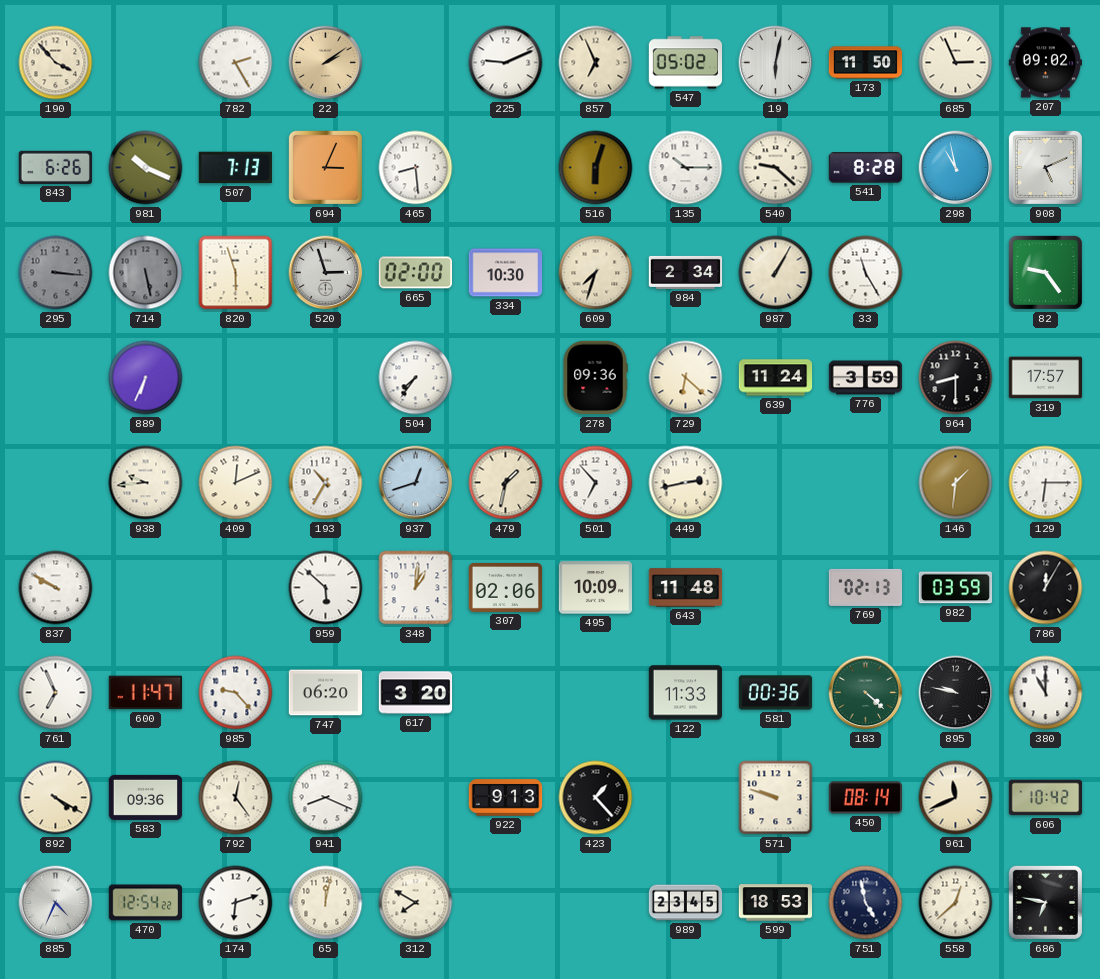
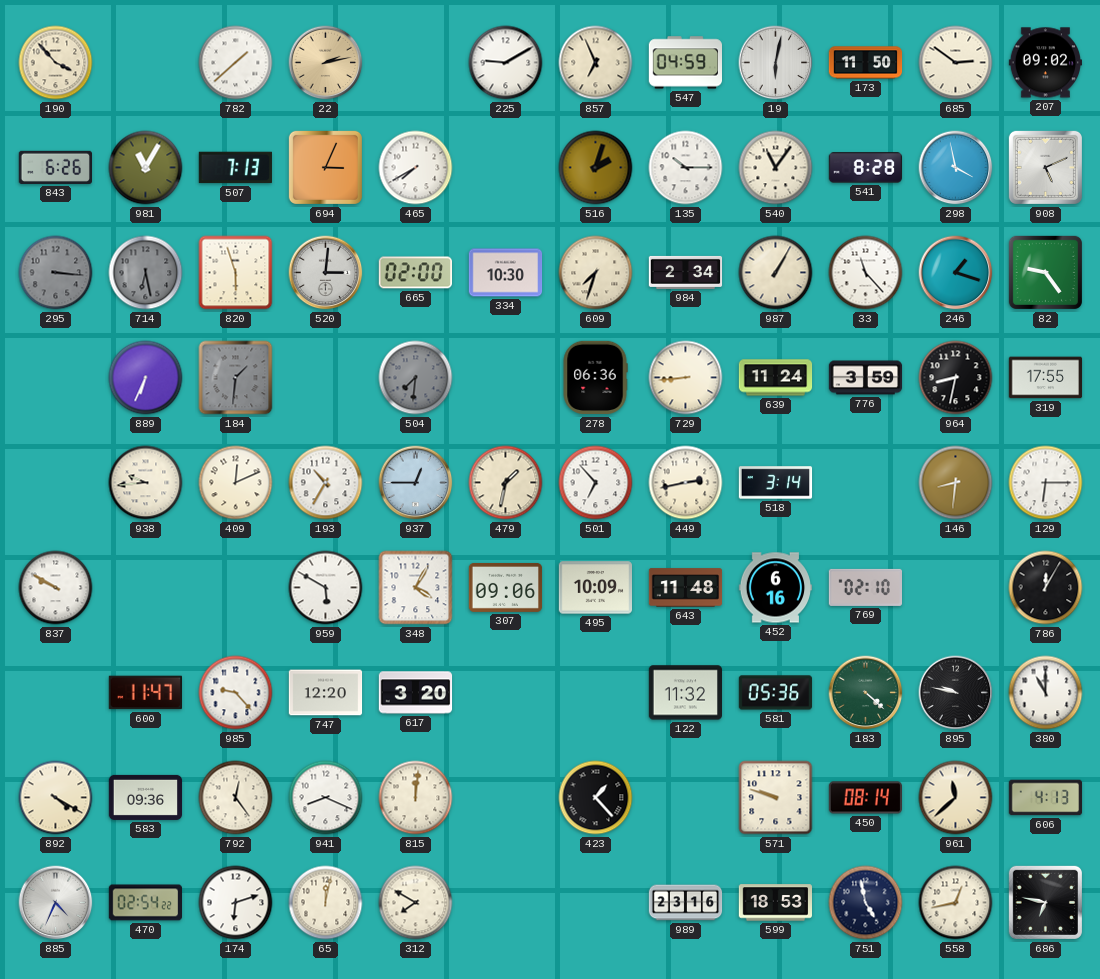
782: 2:25 -> 1:38 (236, 63)
22: 2:09 -> 2:13 (326, 63)
225: 9:11 -> 9:10 (506, 63)
547: 05:02 -> 04:59 (685, 63)
685: 2:56 -> 2:51 (956, 63)
981: 10:19 -> 11:05 (146, 168)
465: 8:29 -> 7:40 (416, 168)
516: 6:03 -> 2:03 (596, 168)
540: 9:22 -> 11:06 (776, 168)
298: 10:58 -> 3:58 (956, 168)
714: 5:28 -> 6:28 (146, 273)
520: 2:57 -> 3:01 (326, 273)
33: 11:25 -> 11:23 (866, 273)
246: none -> 1:18 (956, 273)
184: none -> 1:31 (236, 378)
504: 7:36 -> 7:31 (416, 378)
504 dial: white -> grey (416, 378)
278: 09:36 -> 06:36 (595, 378)
729: 6:22 -> 8:44 (686, 378)
964: 8:30 -> 8:32 (956, 378)
319: 17:57 -> 17:55 (1046, 378)
937: 12:42 -> 12:45 (416, 483)
518: none -> 3:14 (776, 483)
146: 1:31 -> 8:31 (956, 483)
959: 5:52 -> 5:50 (326, 588)
348: 1:01 -> 4:05 (416, 588)
307: 02:06 -> 09:06 (506, 587)
452: none -> 6:16 (775, 588)
769: 02:13 -> 02:10 (865, 587)
982: 03:59 -> none (955, 588)
761: 6:56 -> none (56, 693)
747: 06:20 -> 12:20 (326, 693)
122: 11:33 -> 11:32 (685, 693)
581: 00:36 -> 05:36 (776, 693)
815: none -> 12:01 (416, 798)
922: 9:13 -> none (506, 798)
961: 11:41 -> 11:38 (956, 798)
606: 10:42 -> 4:13 (1046, 798)
470: 12:54 -> 02:54 (145, 903)
989: 23:45 -> 23:16 (686, 903)
558: 12:38 -> 12:43 (956, 903)
